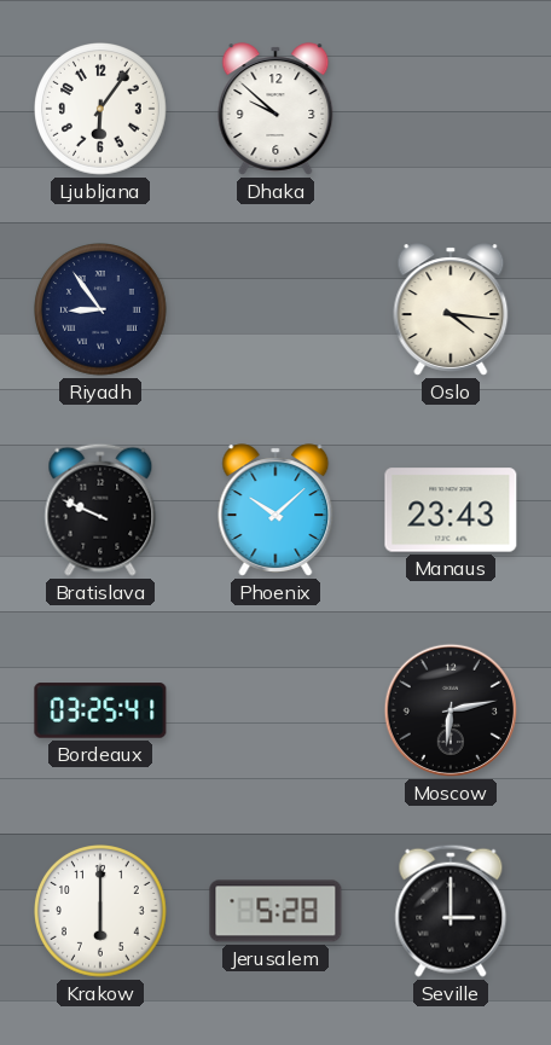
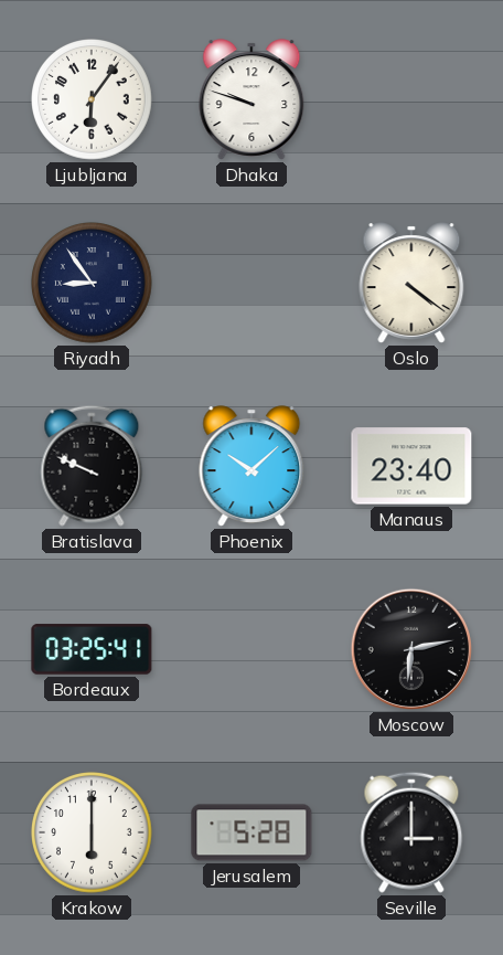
Dhaka: 9:52 -> 9:48 (251, 99)
Oslo: 4:16 -> 4:21 (411, 283)
Manaus: 23:43 -> 23:40 (411, 466)
